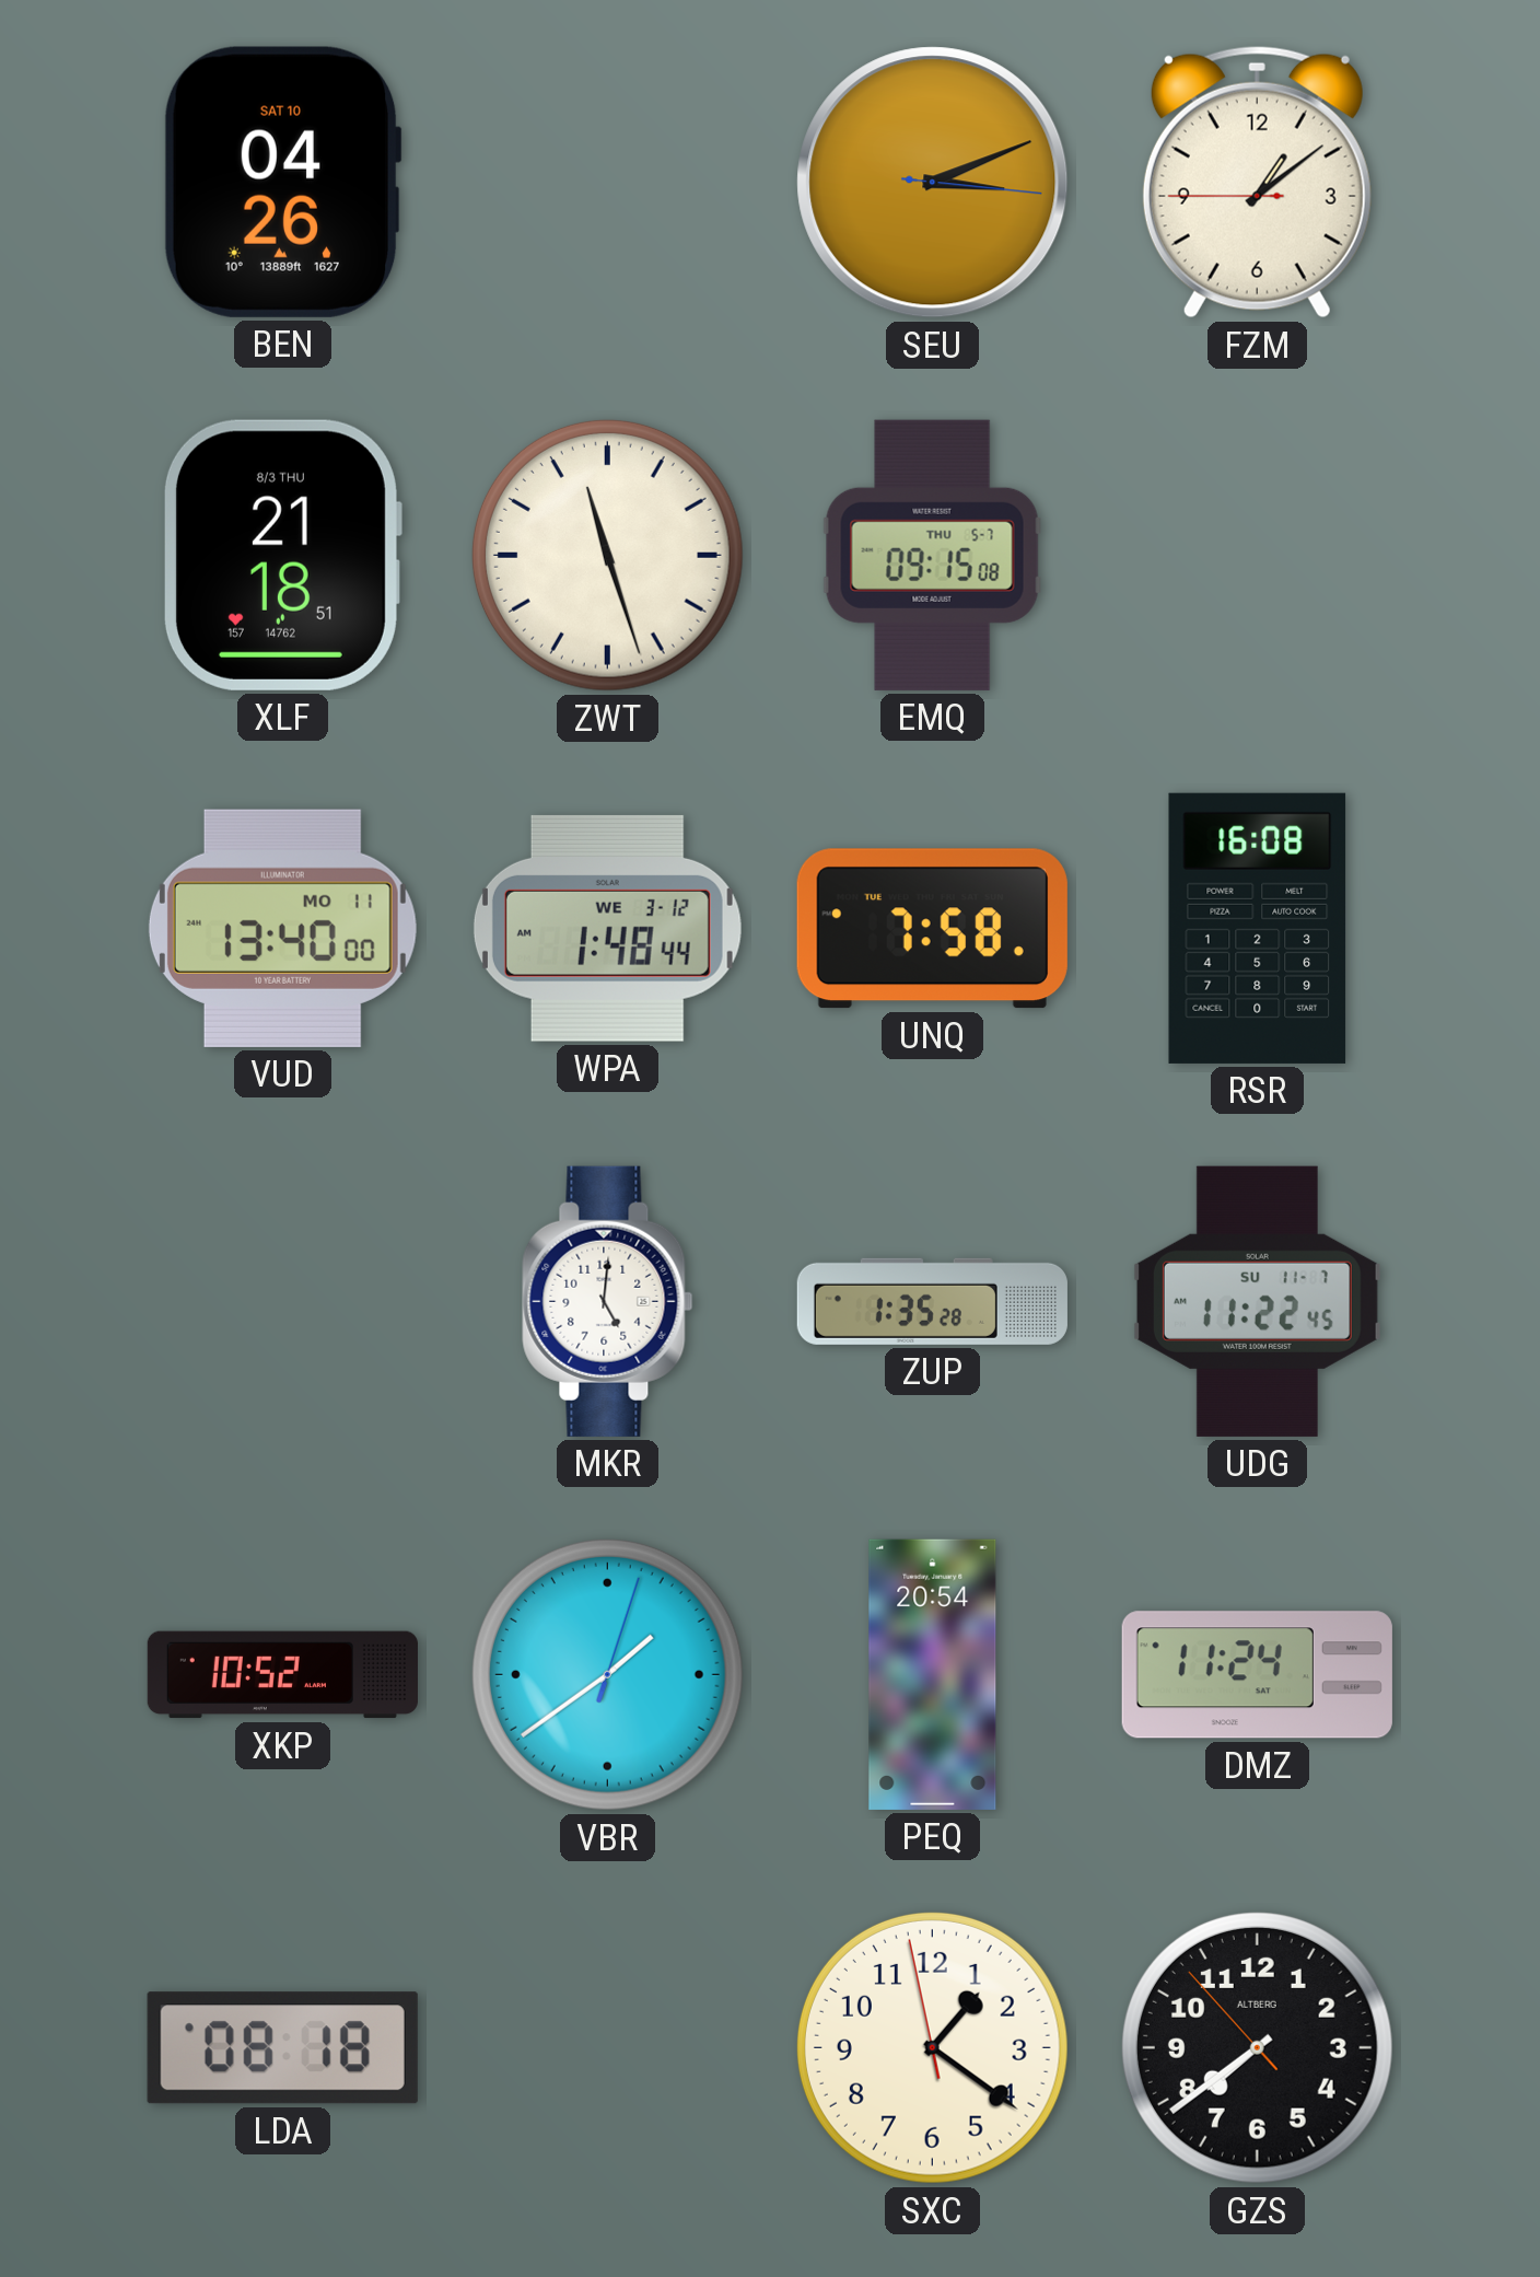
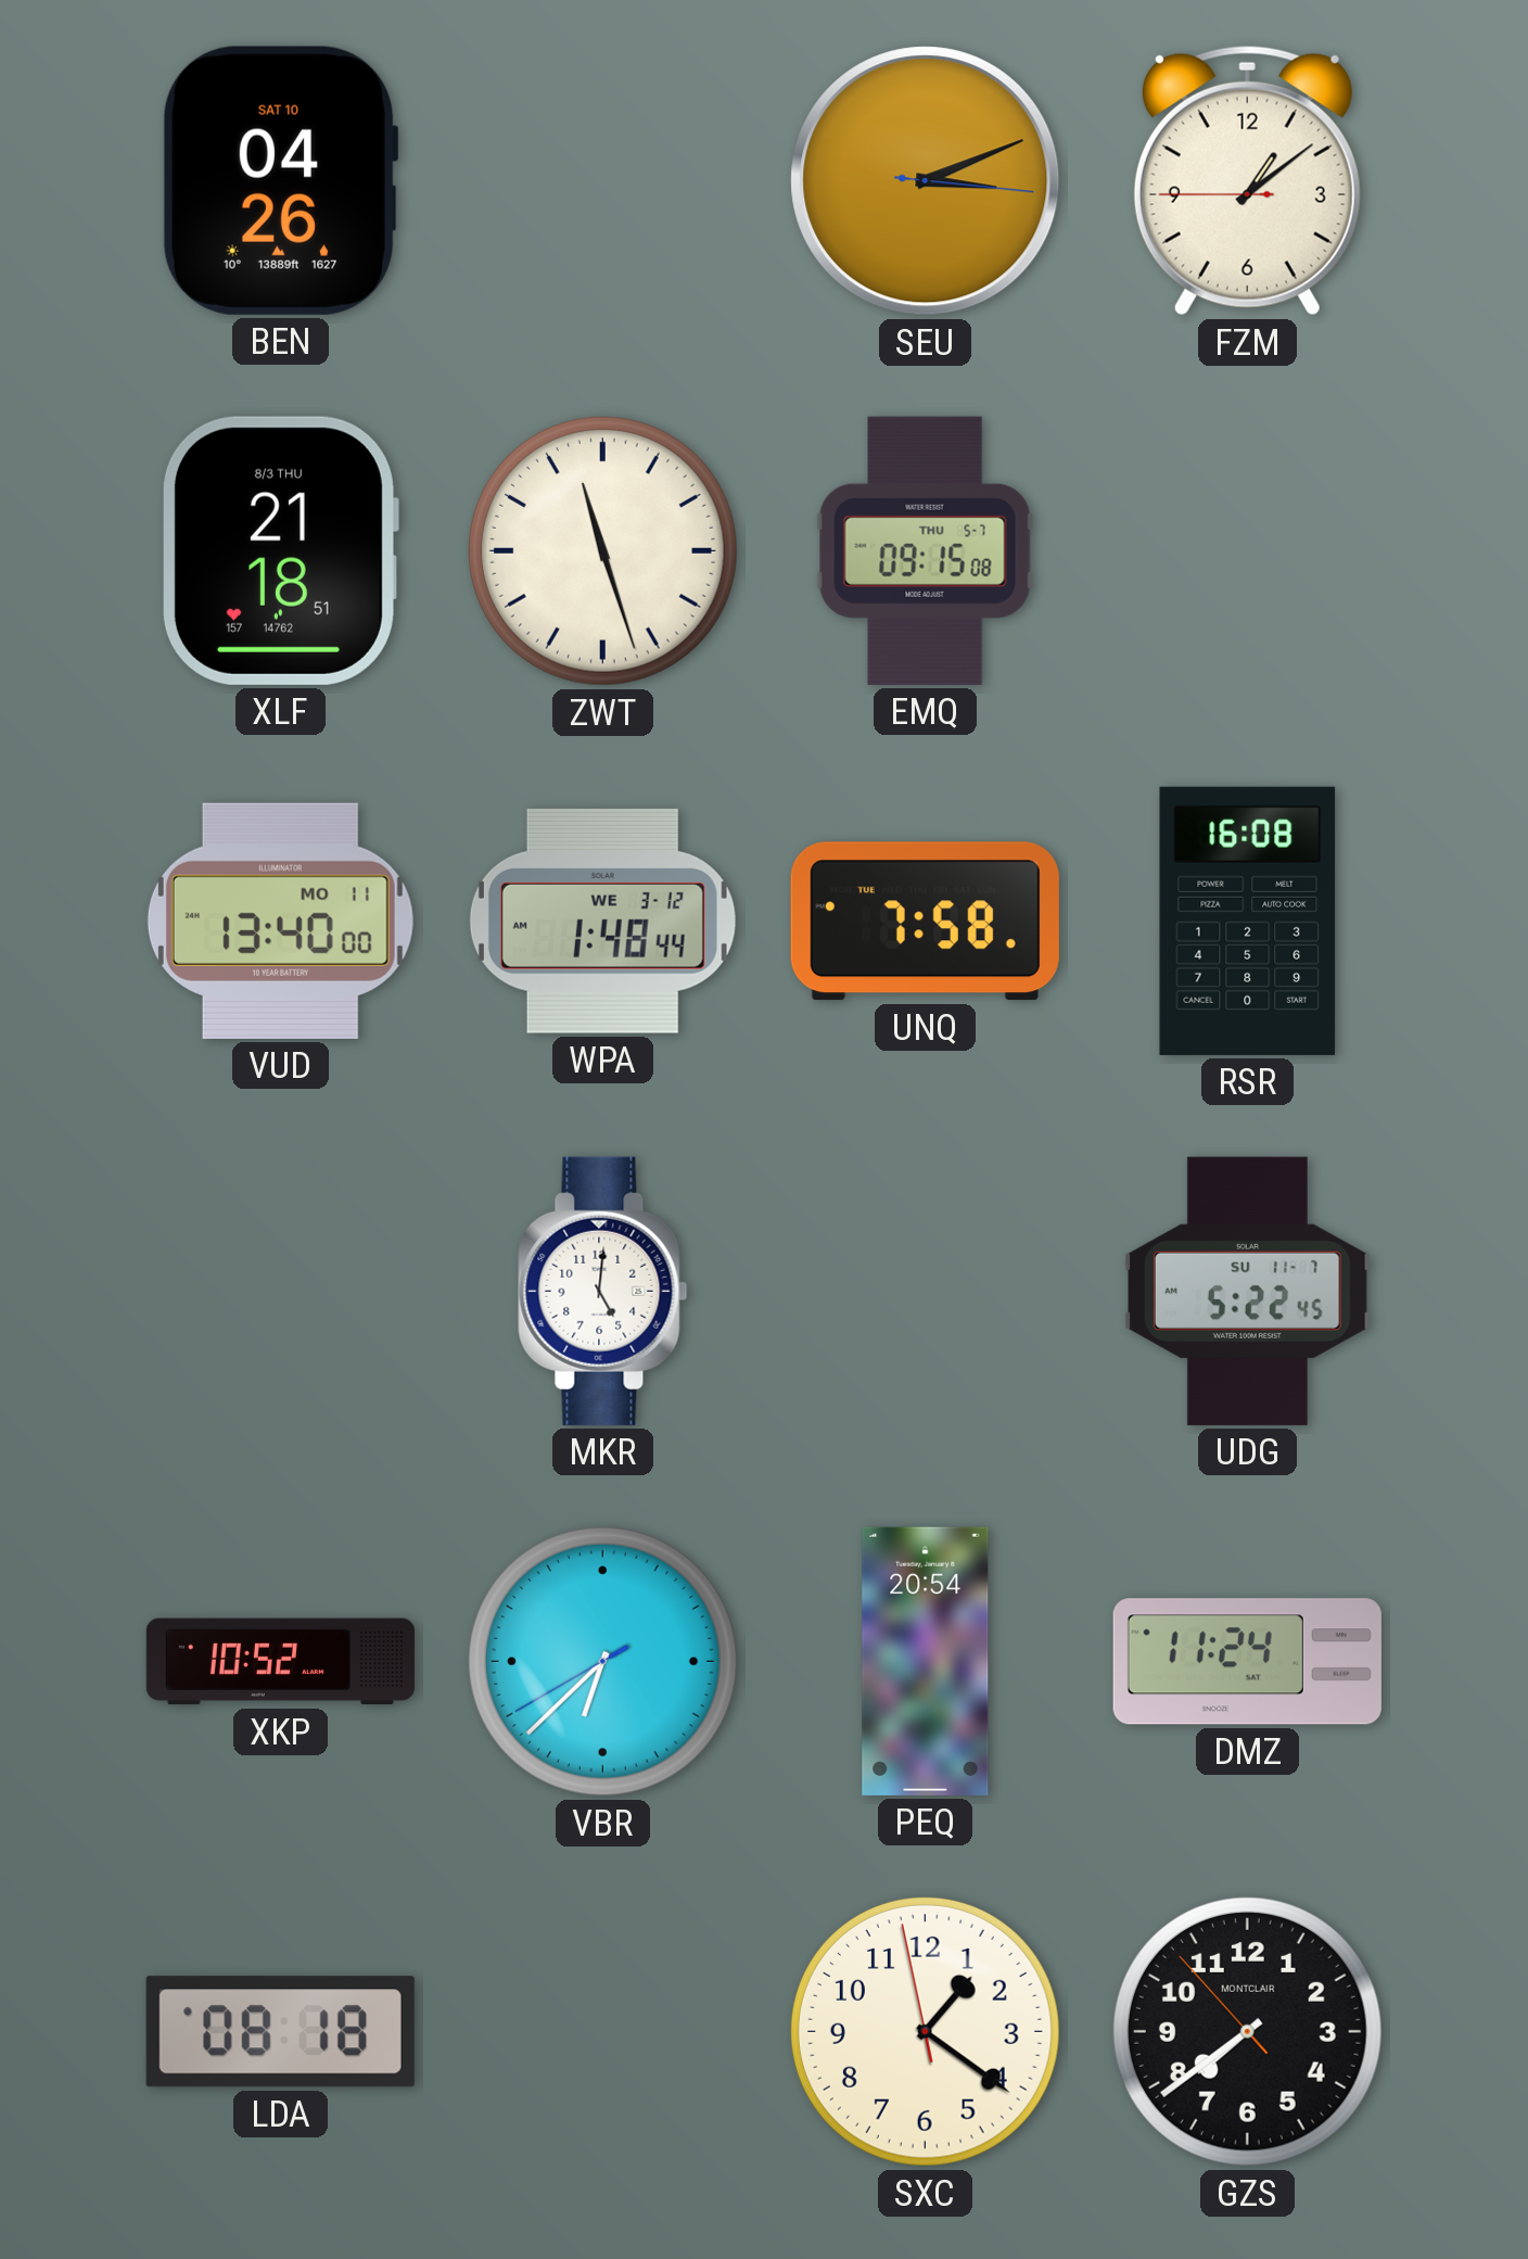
ZUP: 1:35 -> none (932, 1301)
UDG: 11:22 -> 5:22 (1247, 1291)
VBR: 1:39 -> 6:37 (602, 1661)
GZS brand: ALTBERG -> MONTCLAIR (1247, 2031)
